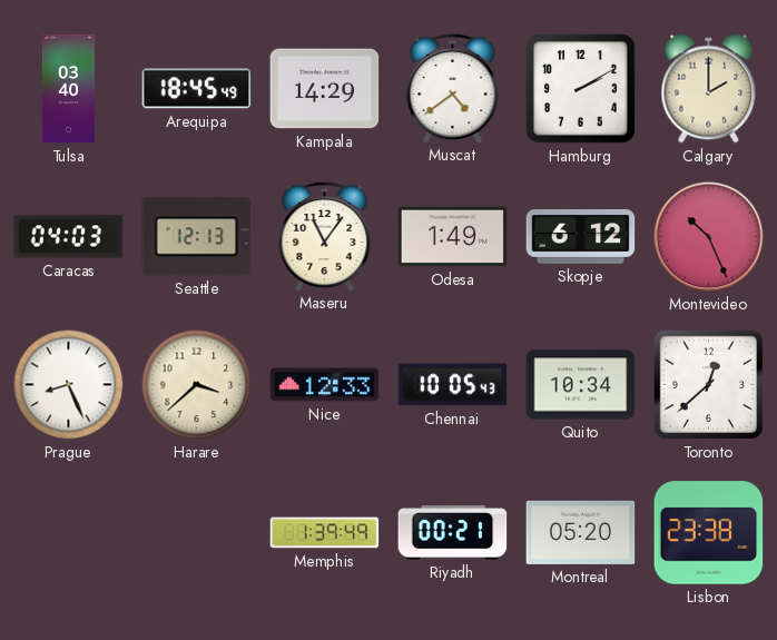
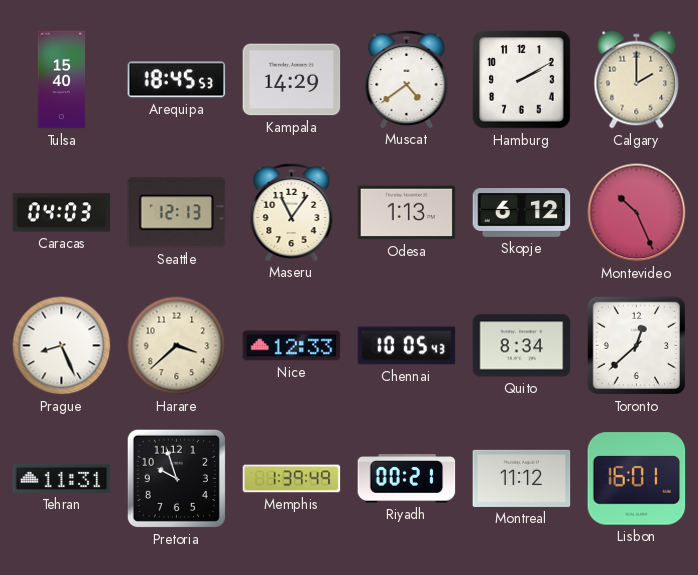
Tulsa: 03:40 -> 15:40 (62, 80)
Arequipa: 18:45:49 -> 18:45:53 (177, 80)
Odesa: 1:49 -> 1:13 (407, 213)
Quito: 10:34 -> 8:34 (522, 346)
Tehran: none -> 11:31 (62, 478)
Pretoria: none -> 9:57 (176, 478)
Montreal: 05:20 -> 11:12 (522, 478)
Lisbon: 23:38 -> 16:01 (637, 479)
